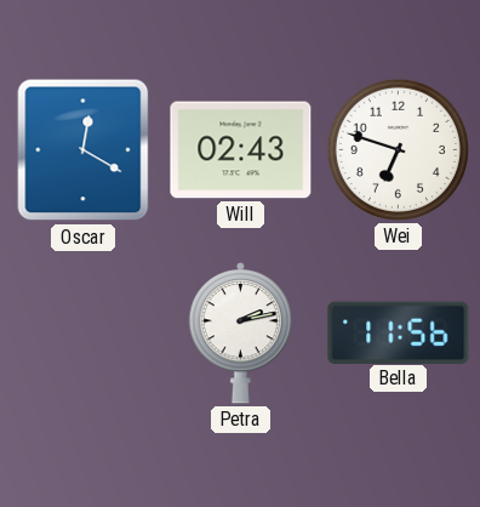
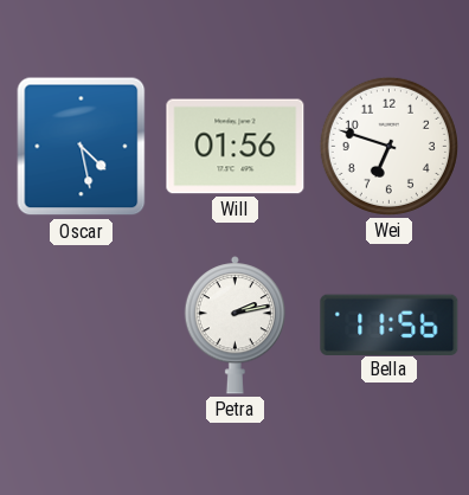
Oscar: 12:20 -> 4:28 (82, 147)
Will: 02:43 -> 01:56 (236, 147)
